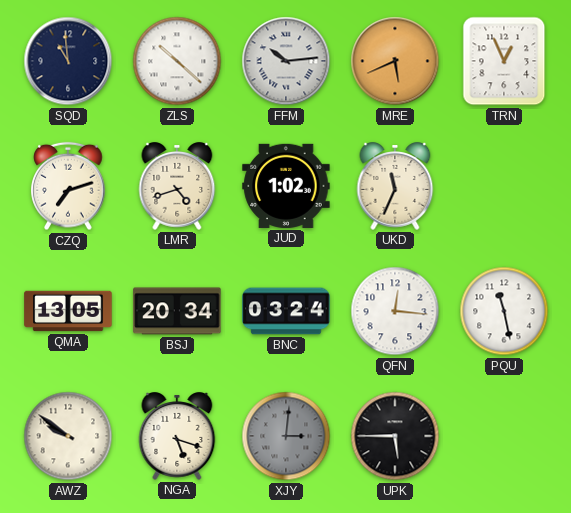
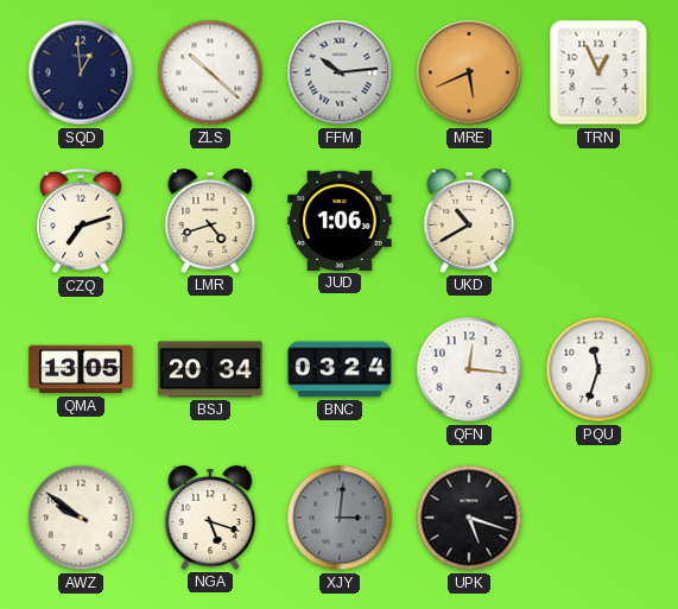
SQD: 10:59 -> 12:59 (81, 72)
JUD: 1:02 -> 1:06 (340, 221)
UKD: 11:34 -> 10:40 (469, 221)
PQU: 11:28 -> 11:33 (598, 369)
UPK: 5:45 -> 5:18 (469, 518)
